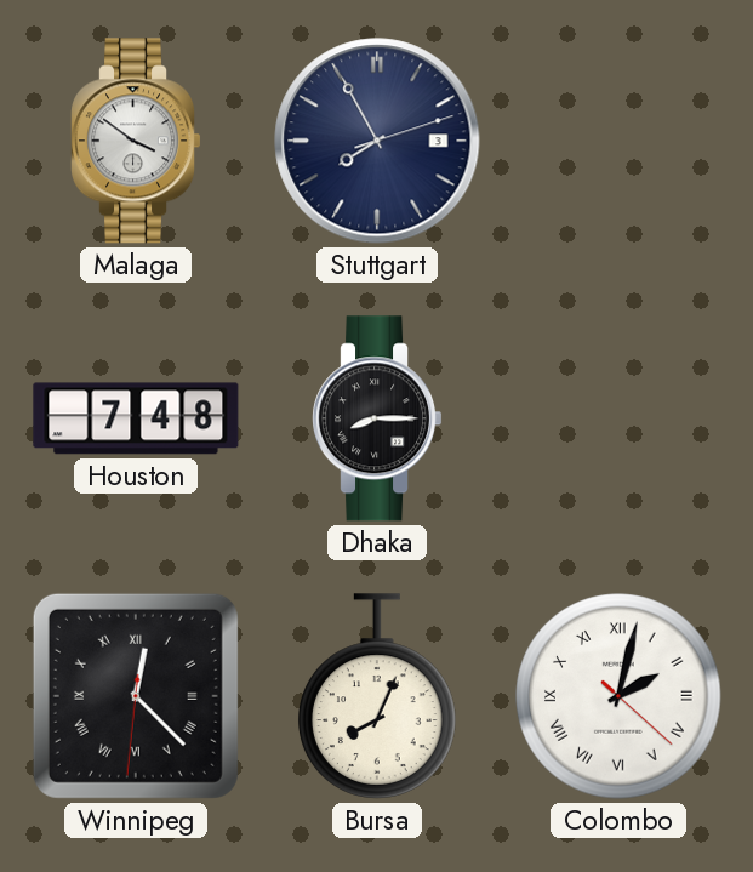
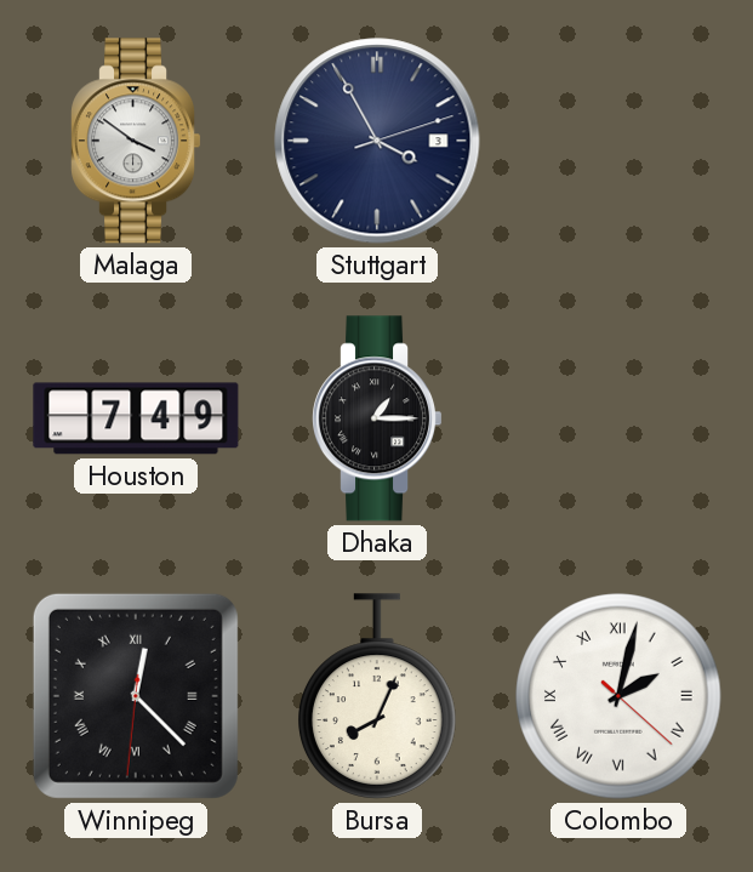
Stuttgart: 7:55 -> 3:55 (377, 141)
Houston: 7:48 -> 7:49 (136, 418)
Dhaka: 8:15 -> 1:15 (378, 418)
